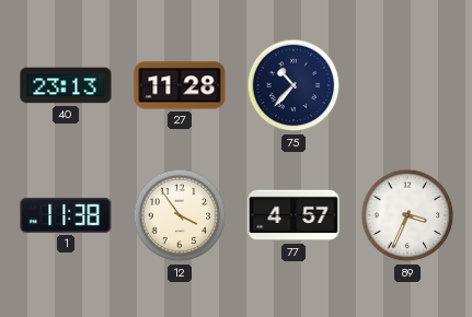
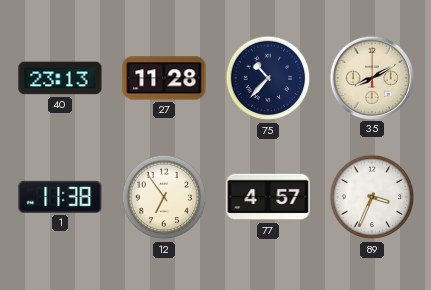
35: none -> 8:10 (371, 77)
12: 3:54 -> 6:54 (164, 197)
